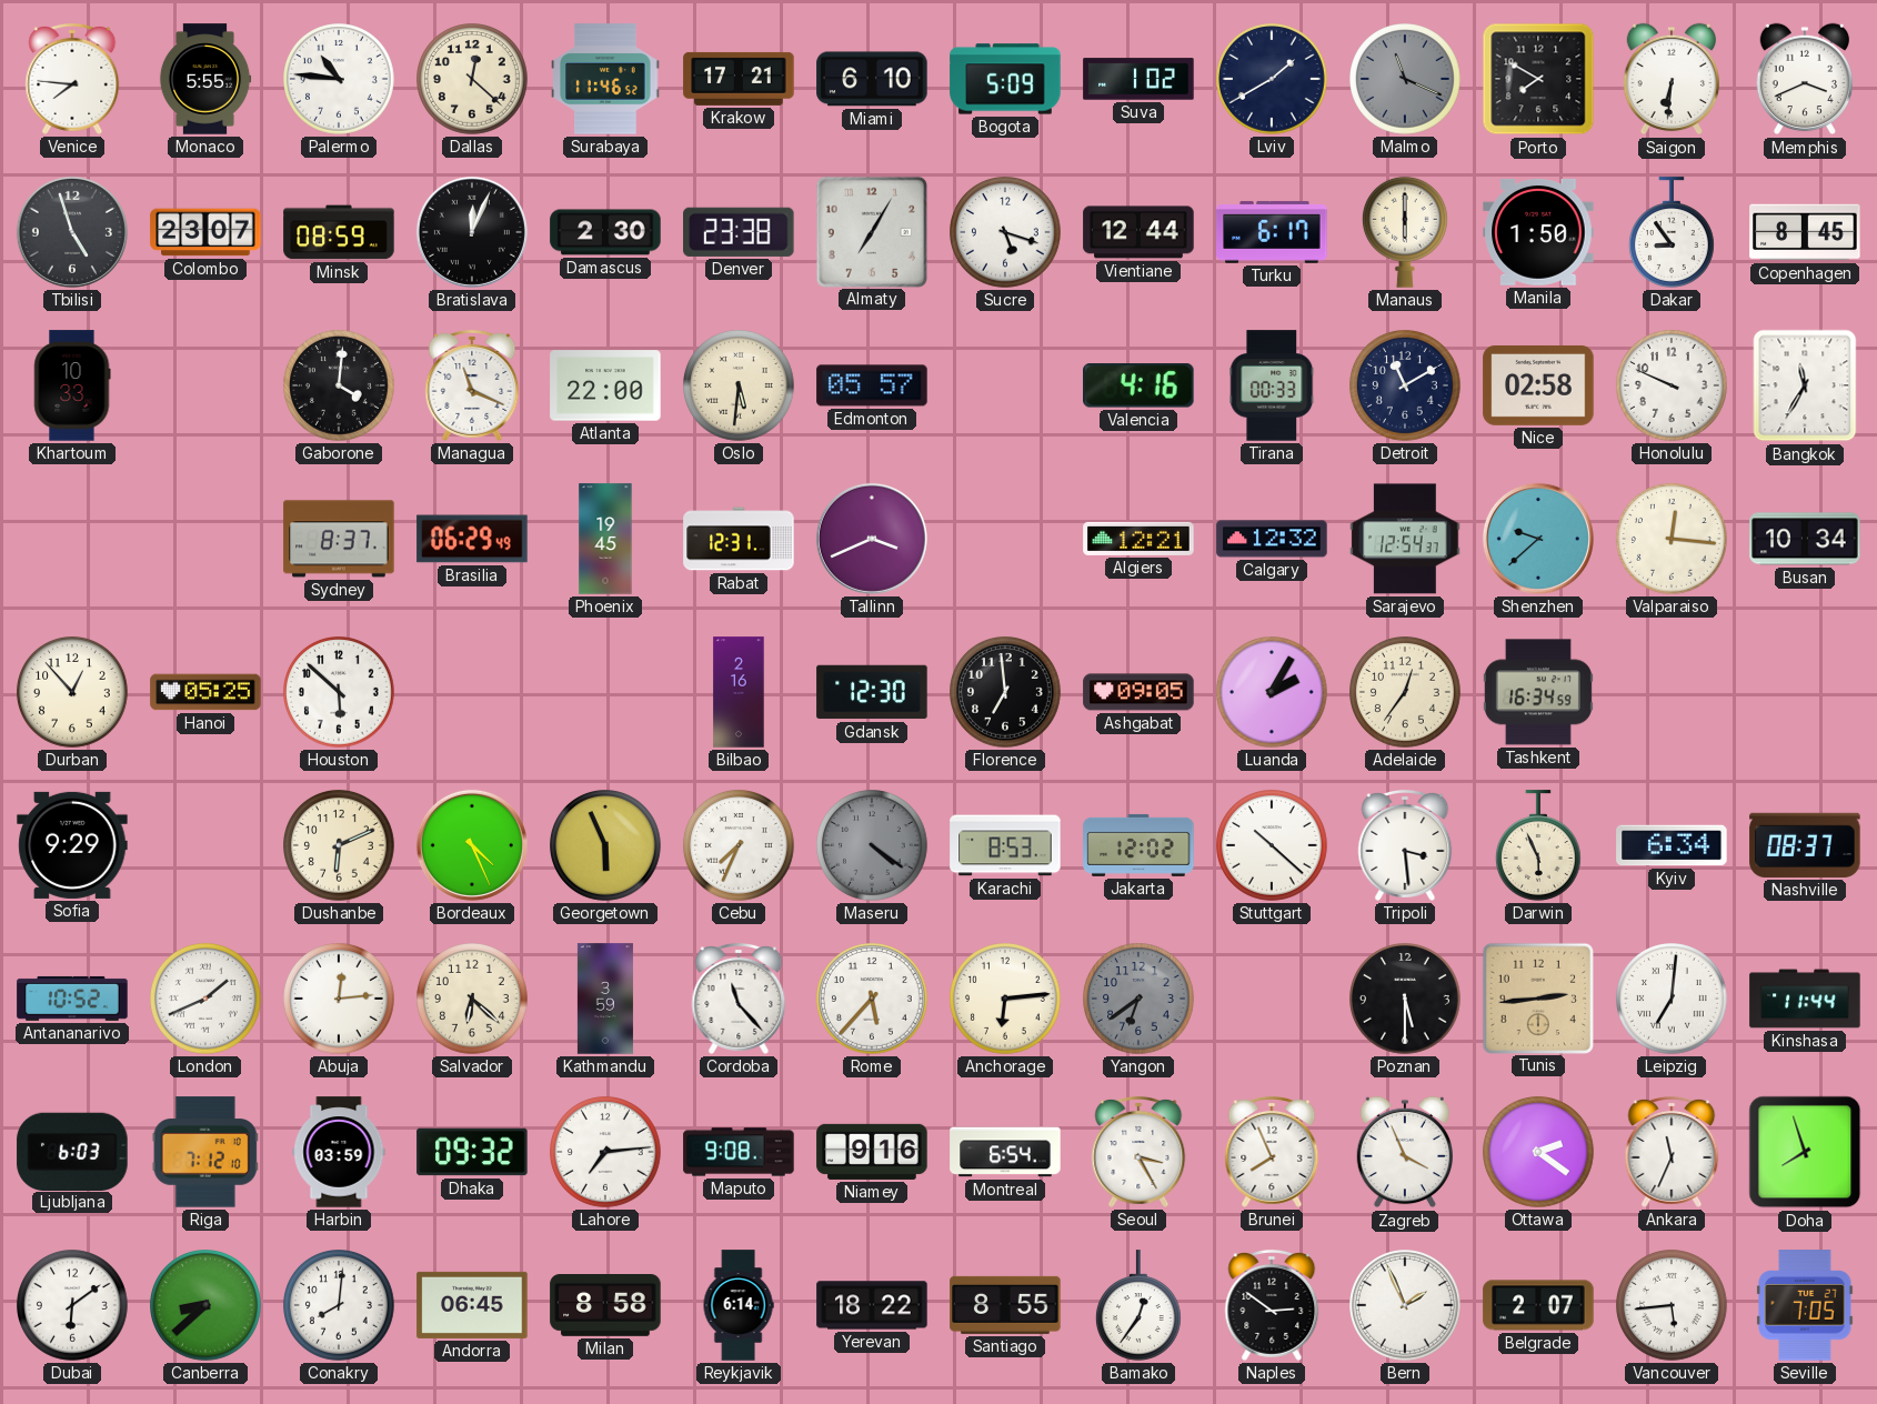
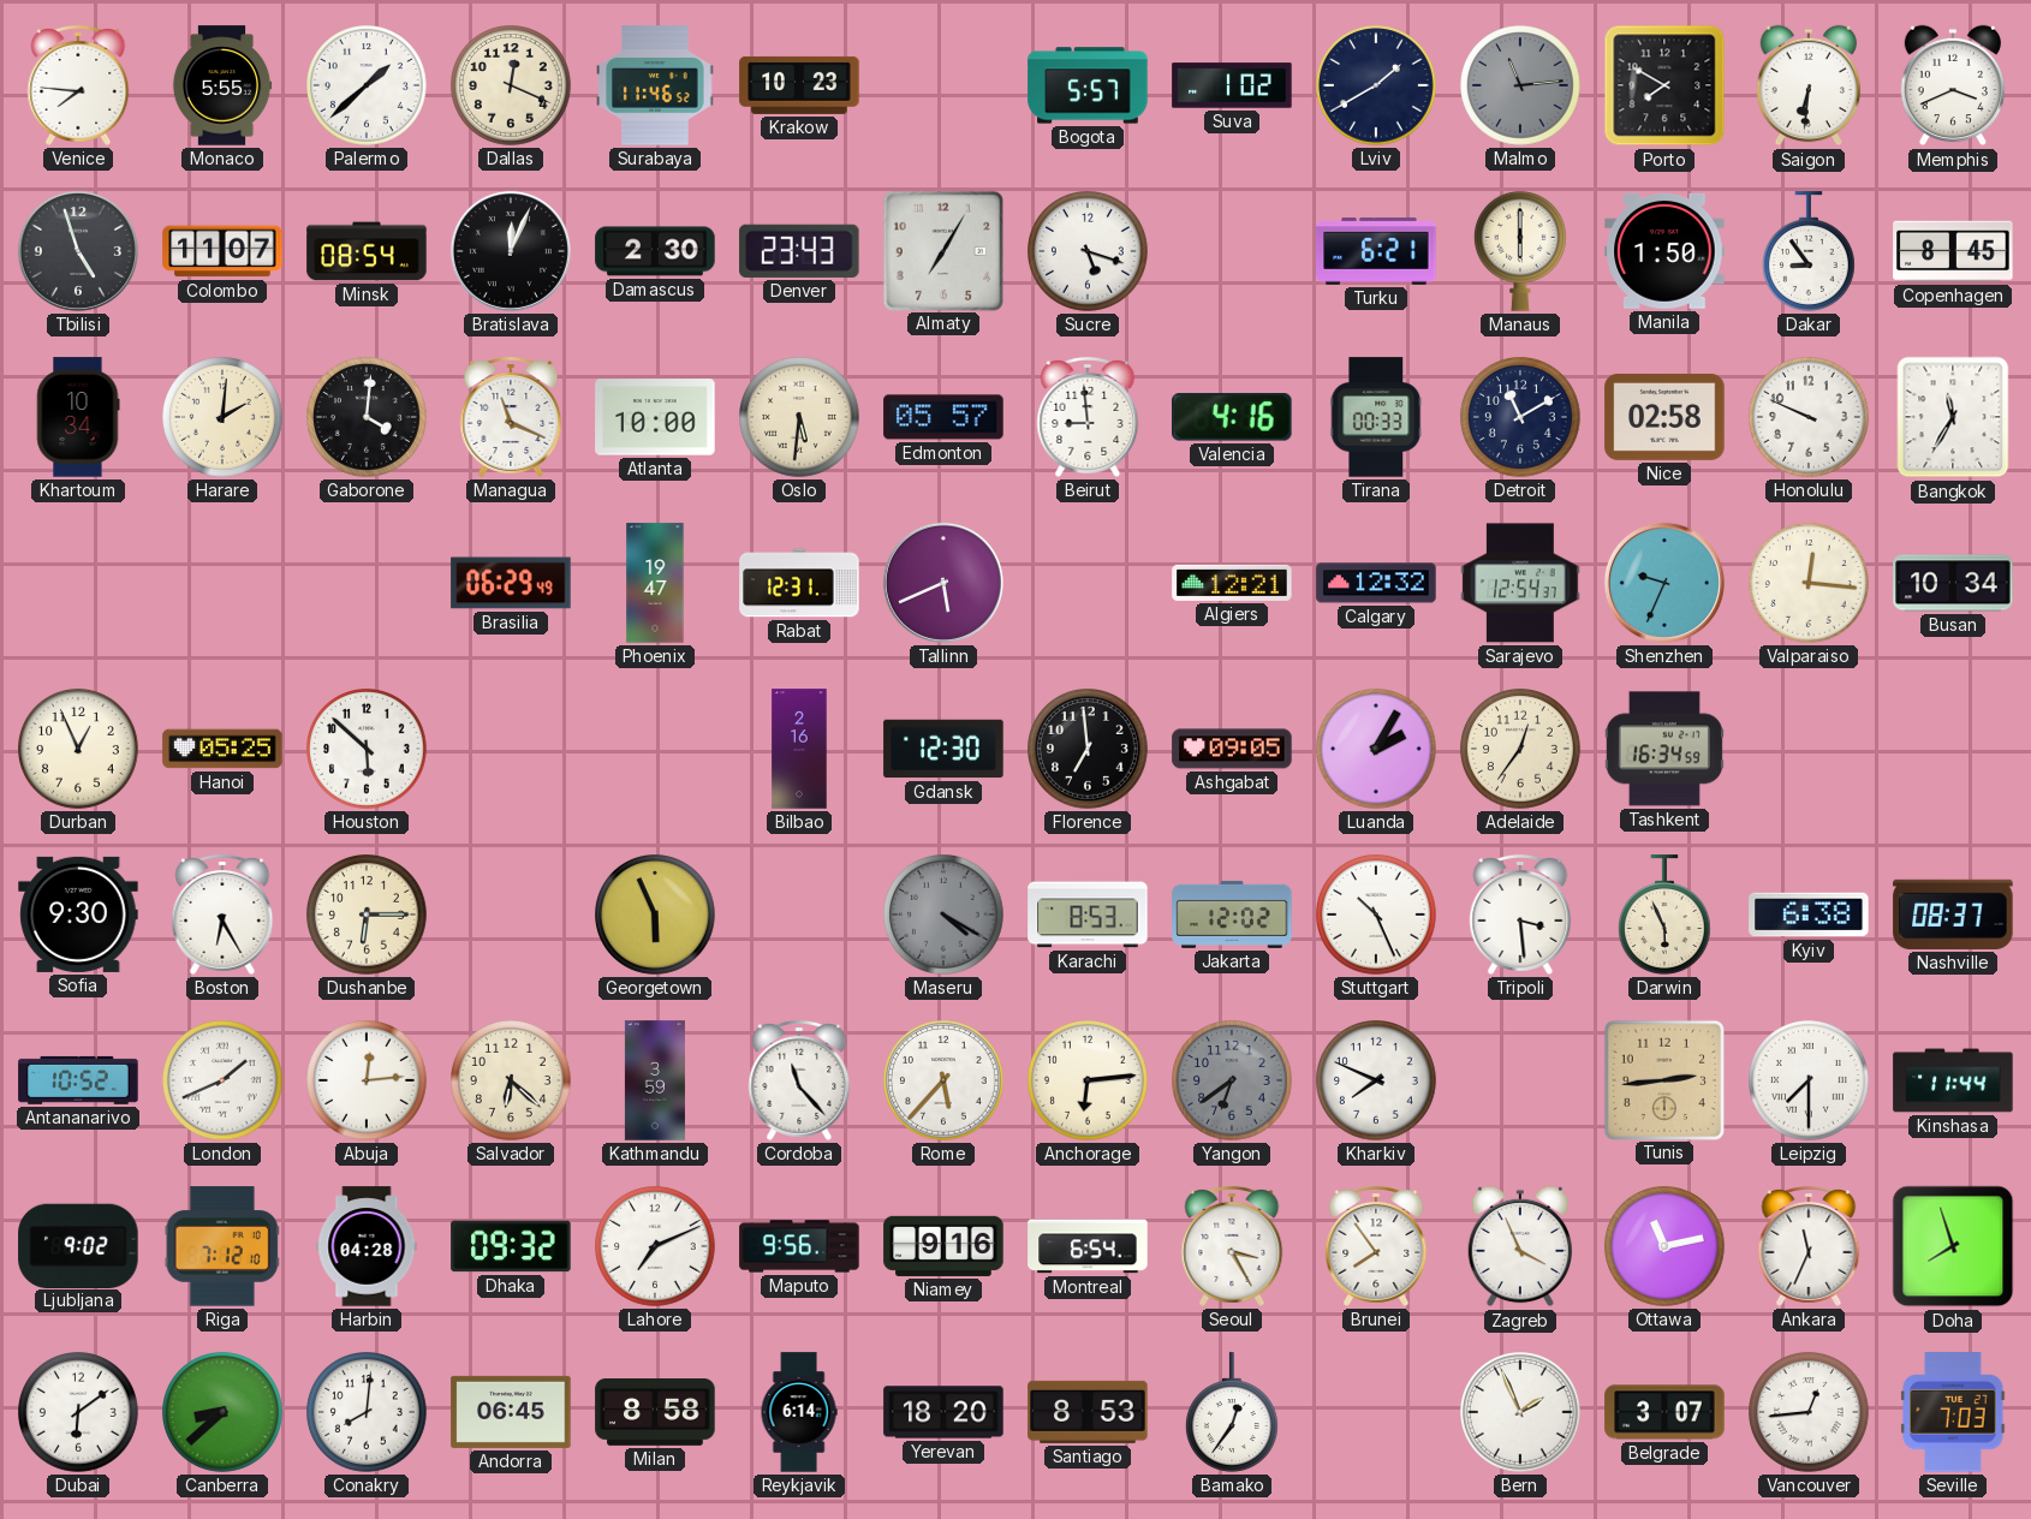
Palermo: 10:46 -> 1:38 (368, 87)
Dallas: 12:22 -> 12:19 (512, 87)
Krakow: 17:21 -> 10:23 (799, 85)
Miami: 6:10 -> none (872, 79)
Bogota: 5:09 -> 5:57 (1088, 85)
Malmo: 11:19 -> 11:14 (1521, 87)
Colombo: 23:07 -> 11:07 (222, 251)
Minsk: 08:59 -> 08:54 (367, 251)
Denver: 23:38 -> 23:43 (799, 251)
Vientiane: 12:44 -> none (1138, 232)
Turku: 6:17 -> 6:21 (1376, 251)
Khartoum: 10:33 -> 10:34 (78, 417)
Harare: none -> 2:01 (224, 418)
Atlanta: 22:00 -> 10:00 (655, 417)
Beirut: none -> 8:59 (1088, 417)
Sydney: 8:37 -> none (339, 539)
Phoenix: 19:45 -> 19:47 (655, 583)
Tallinn: 3:41 -> 5:41 (943, 583)
Shenzhen: 9:38 -> 9:34 (1664, 583)
Durban: 12:53 -> 12:56 (79, 750)
Sofia: 9:29 -> 9:30 (78, 915)
Boston: none -> 6:25 (222, 915)
Dushanbe: 6:11 -> 6:15 (368, 916)
Bordeaux: 4:26 -> none (472, 845)
Cebu: 7:34 -> none (740, 846)
Maseru: 4:21 -> 4:20 (945, 916)
Stuttgart: 10:22 -> 10:26 (1377, 916)
Kyiv: 6:34 -> 6:38 (1809, 915)
Kharkiv: none -> 7:49 (1377, 1082)
Poznan: 5:30 -> none (1406, 1000)
Leipzig: 7:01 -> 7:30 (1810, 1082)
Ljubljana: 6:03 -> 9:02 (78, 1245)
Harbin: 03:59 -> 04:28 (367, 1246)
Lahore: 7:14 -> 7:11 (656, 1247)
Maputo: 9:08 -> 9:56 (799, 1246)
Brunei: 7:56 -> 7:54 (1376, 1246)
Ottawa: 2:21 -> 11:13 (1666, 1247)
Yerevan: 18:22 -> 18:20 (943, 1412)
Santiago: 8:55 -> 8:53 (1088, 1412)
Naples: 2:51 -> none (1272, 1305)
Belgrade: 2:07 -> 3:07 (1664, 1412)
Vancouver: 5:44 -> 12:44 (1810, 1413)
Seville: 7:05 -> 7:03 (1953, 1412)
